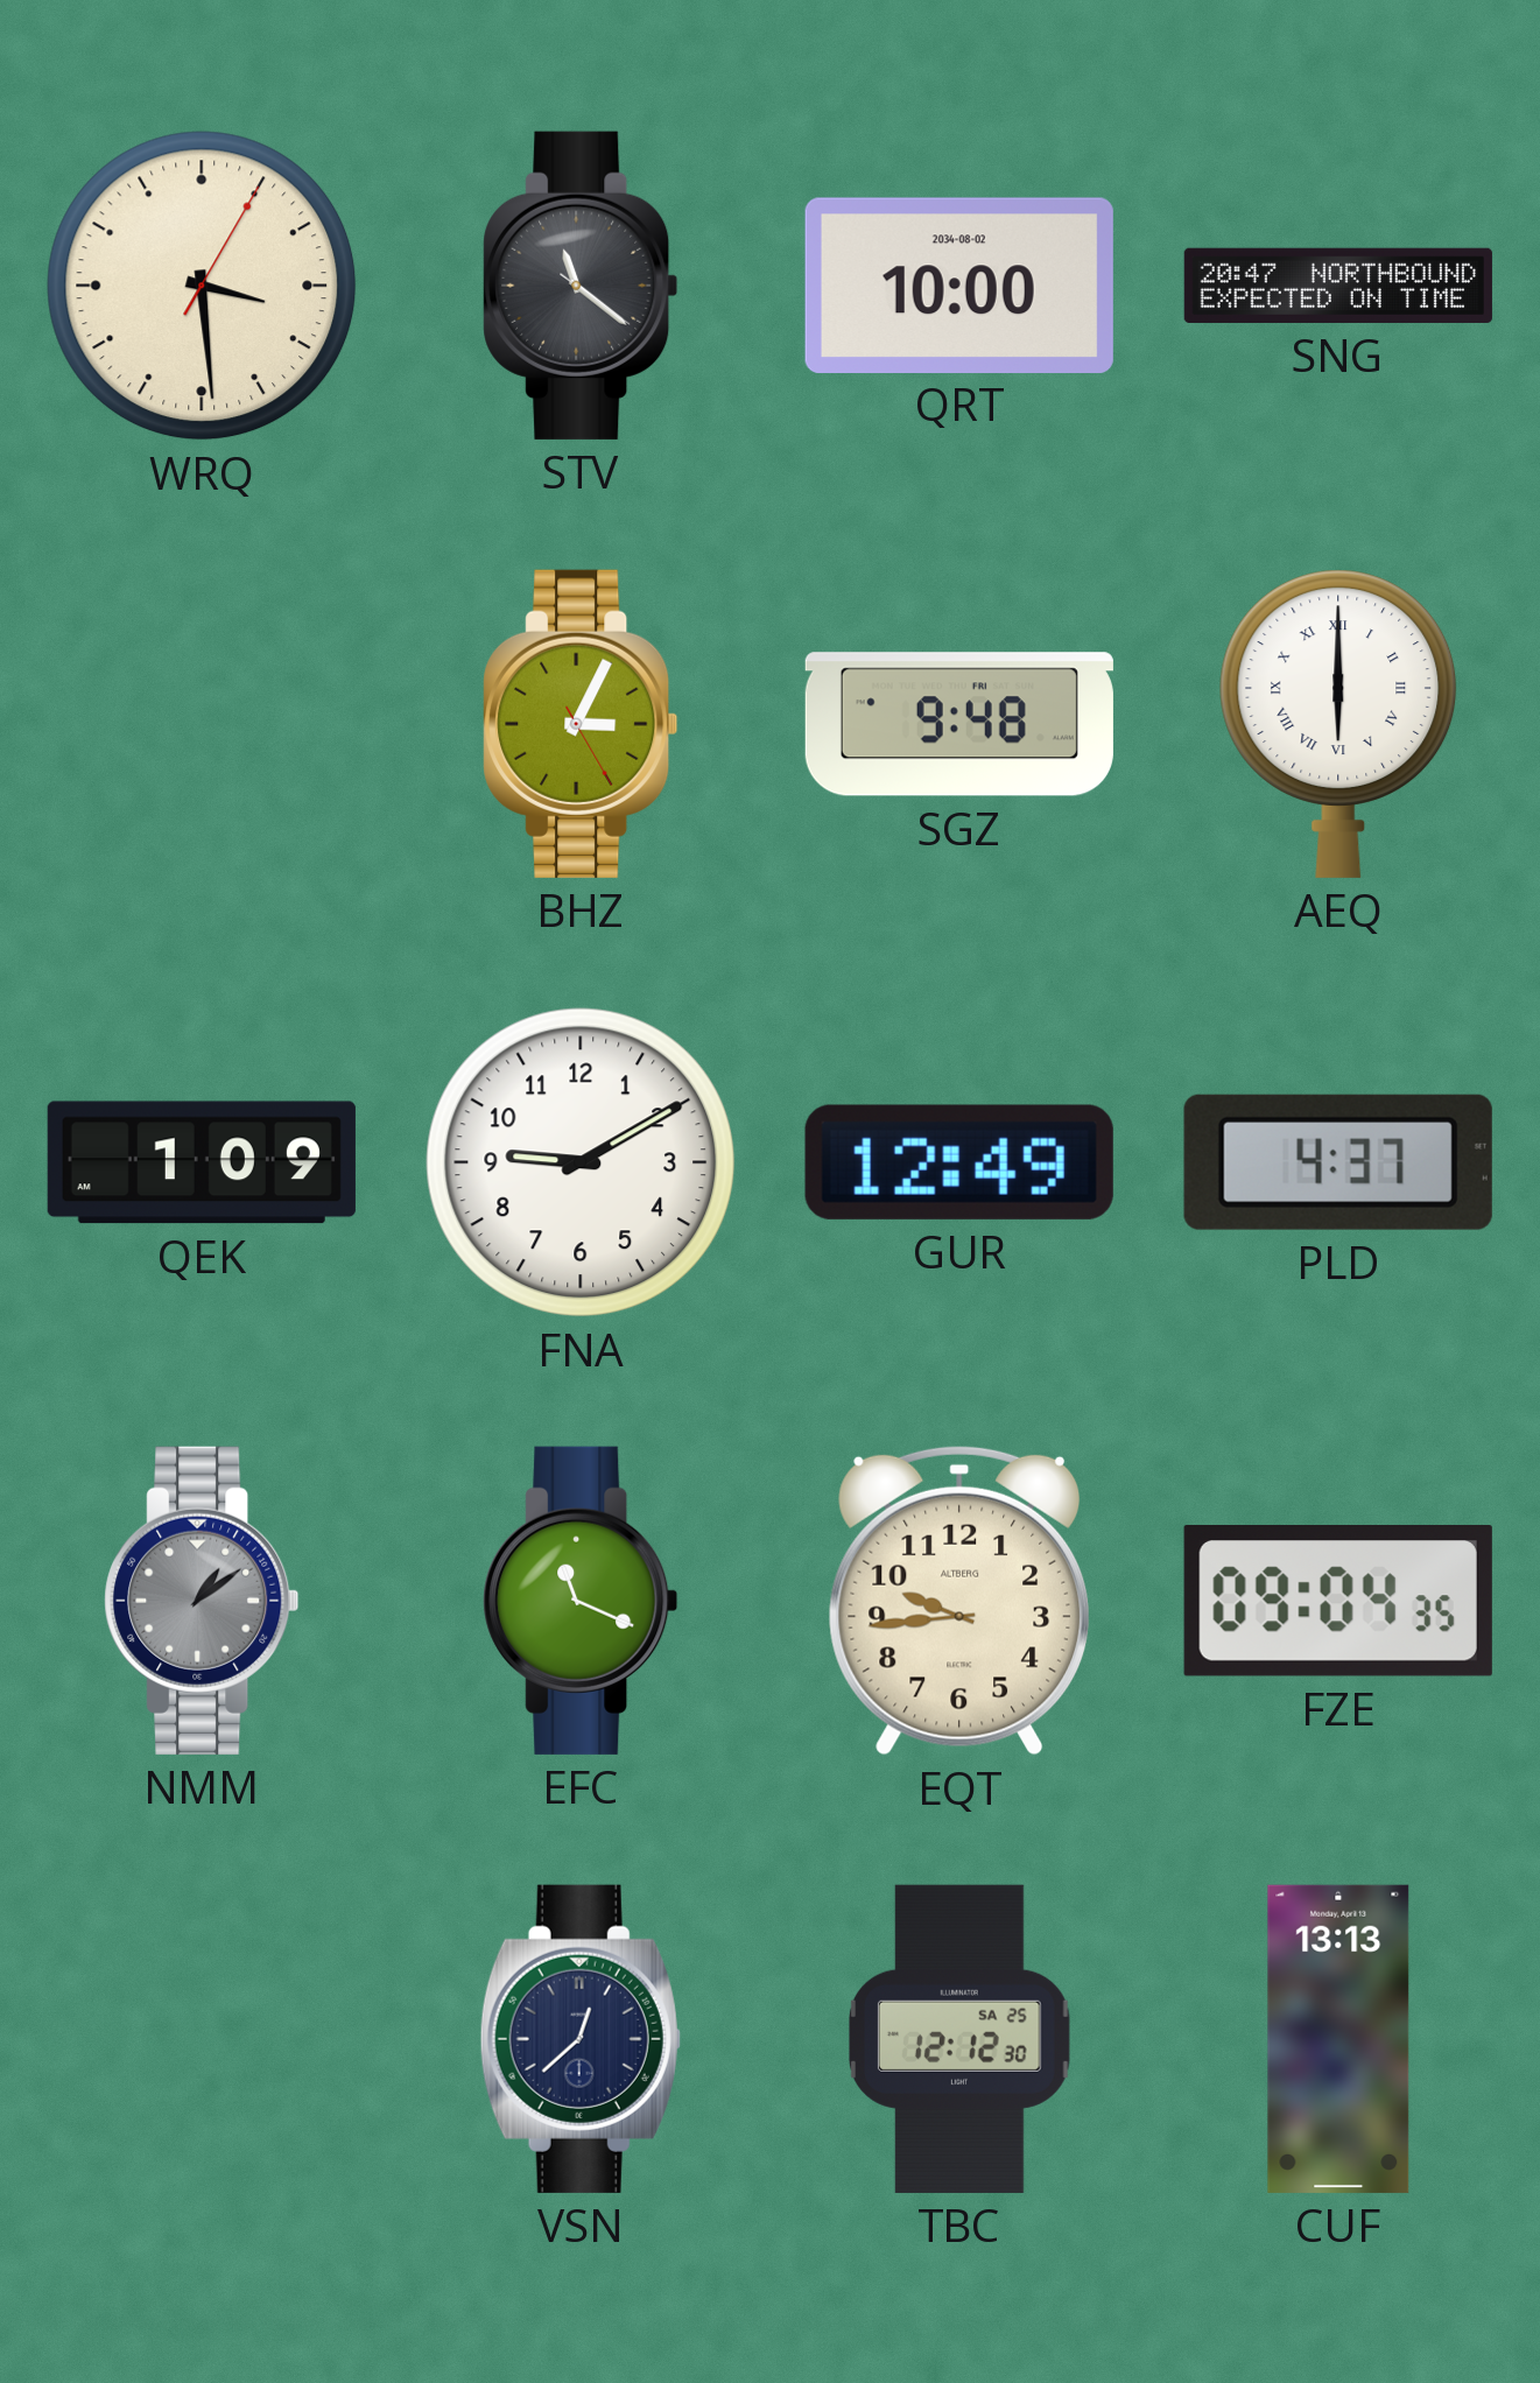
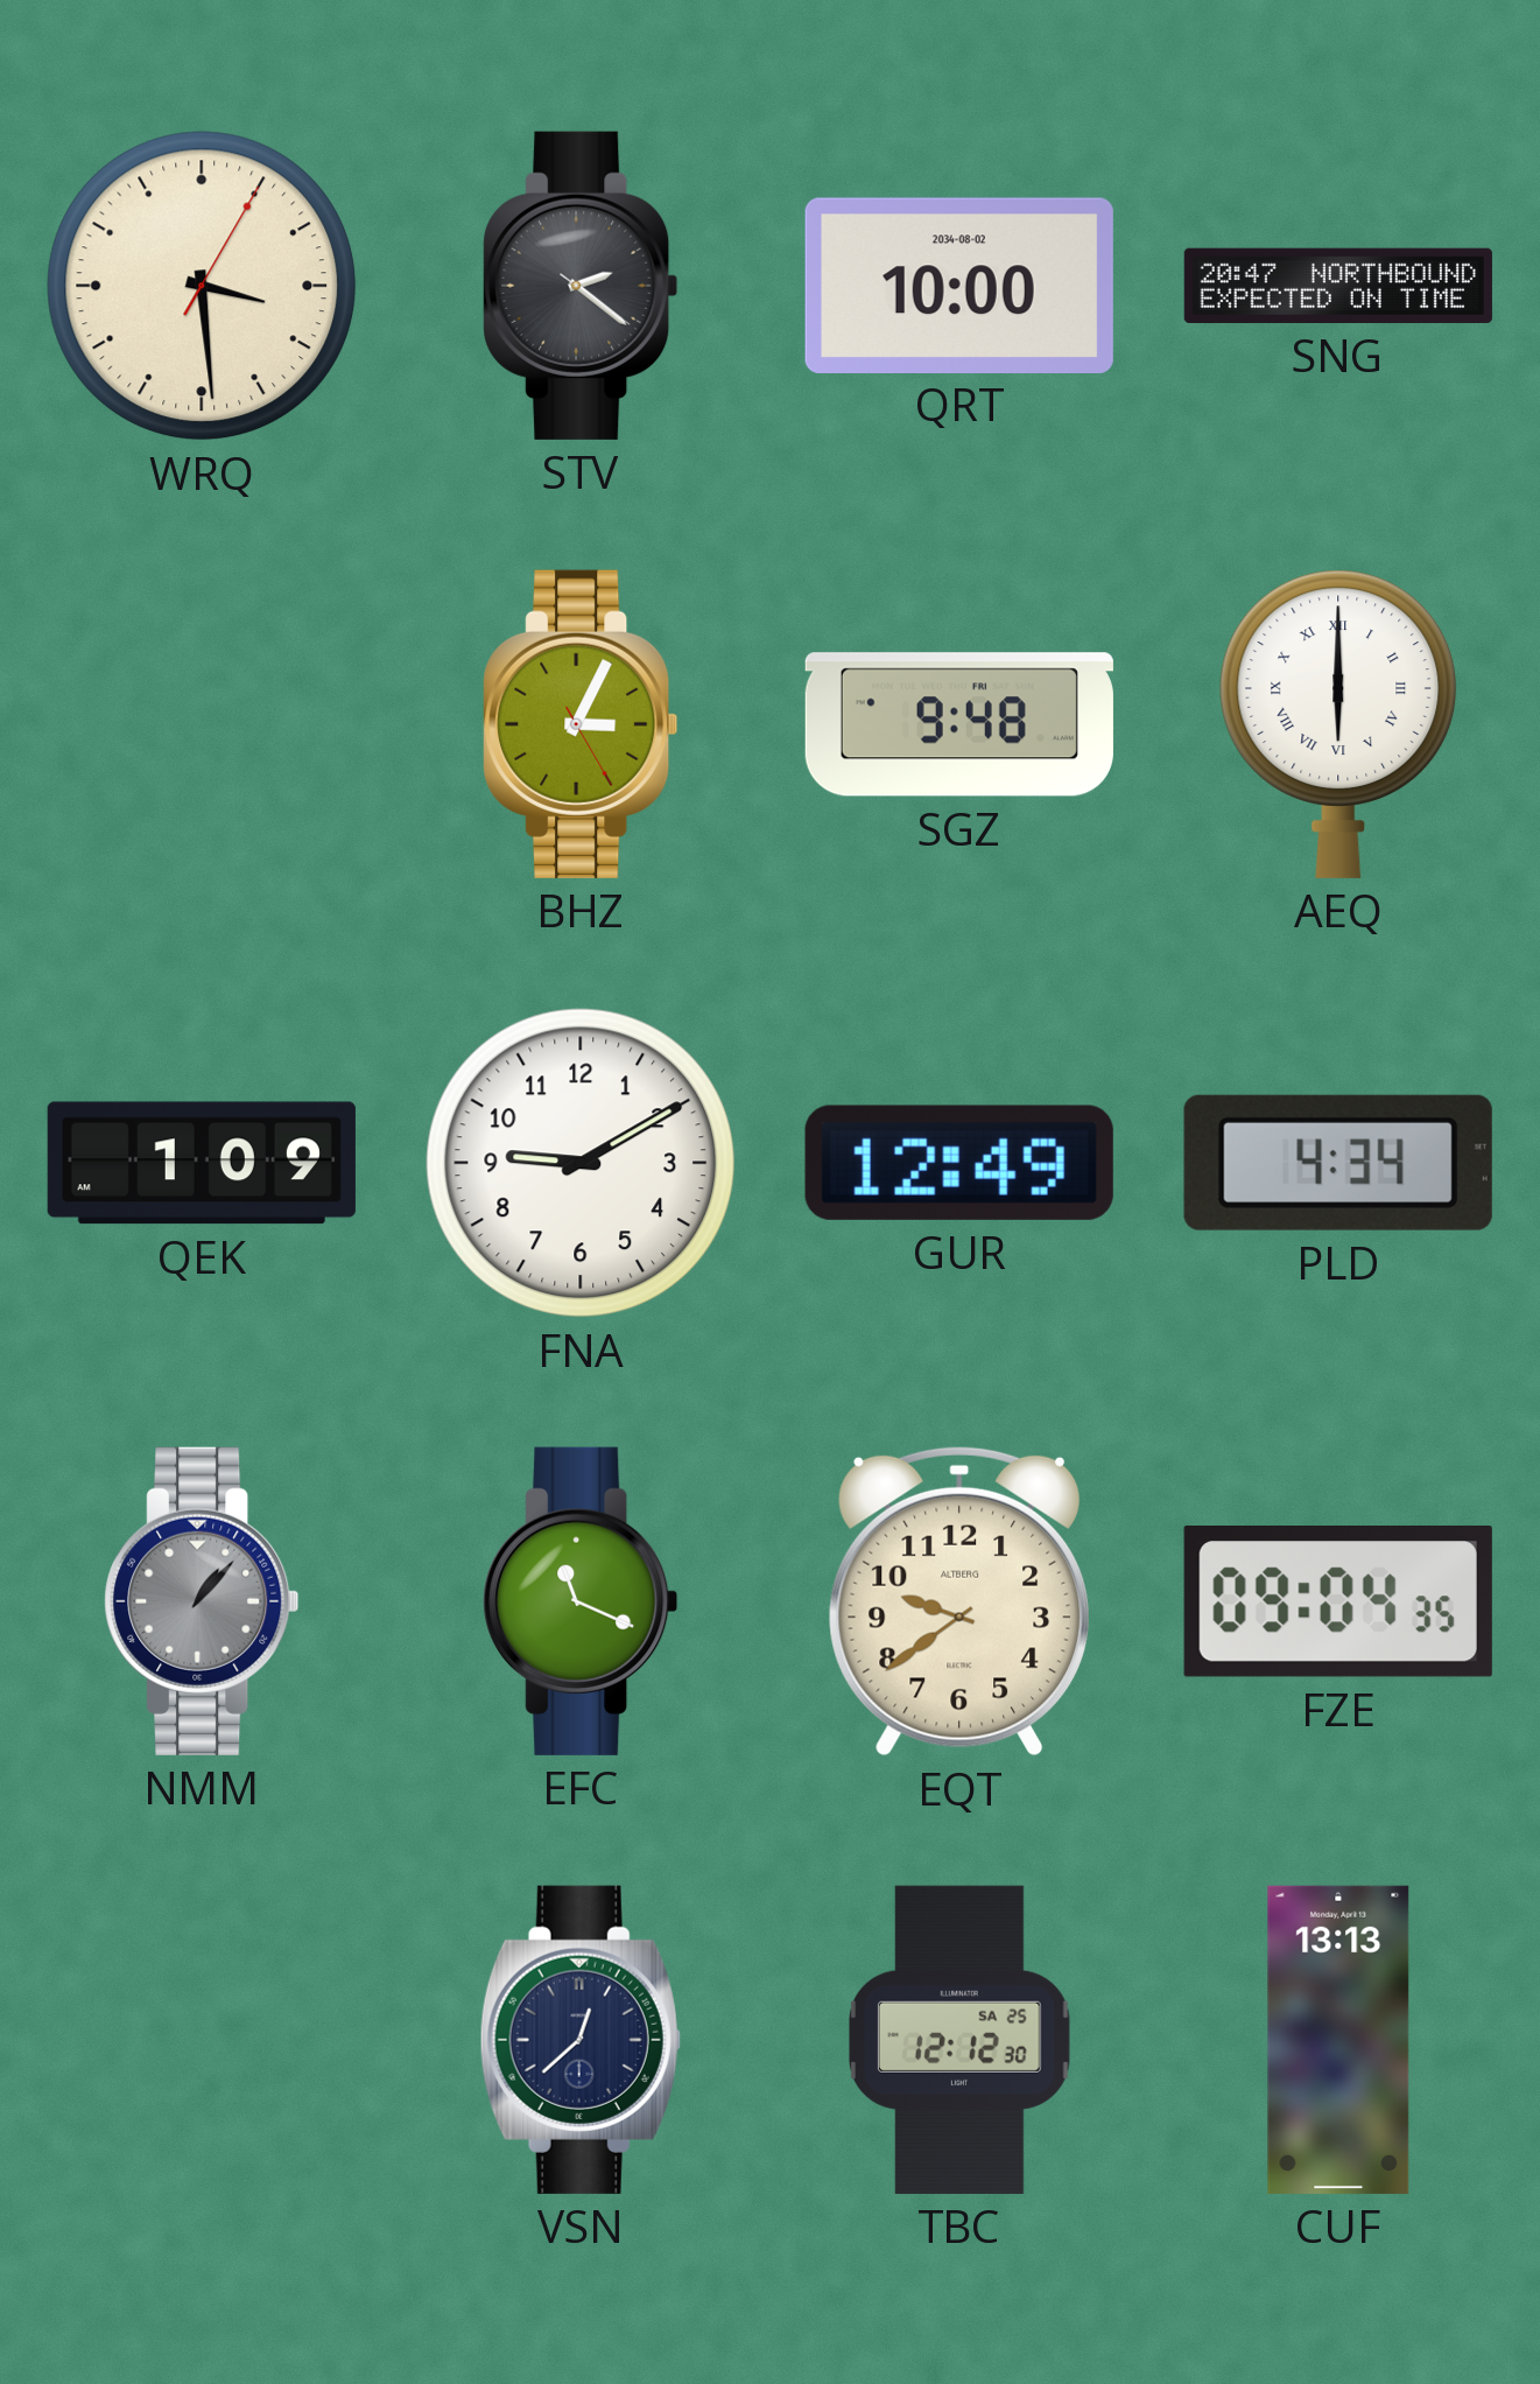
STV: 11:21 -> 2:21 (581, 286)
PLD: 4:37 -> 4:34 (1338, 1163)
NMM: 1:09 -> 1:07 (202, 1601)
EQT: 9:44 -> 9:39 (958, 1601)
